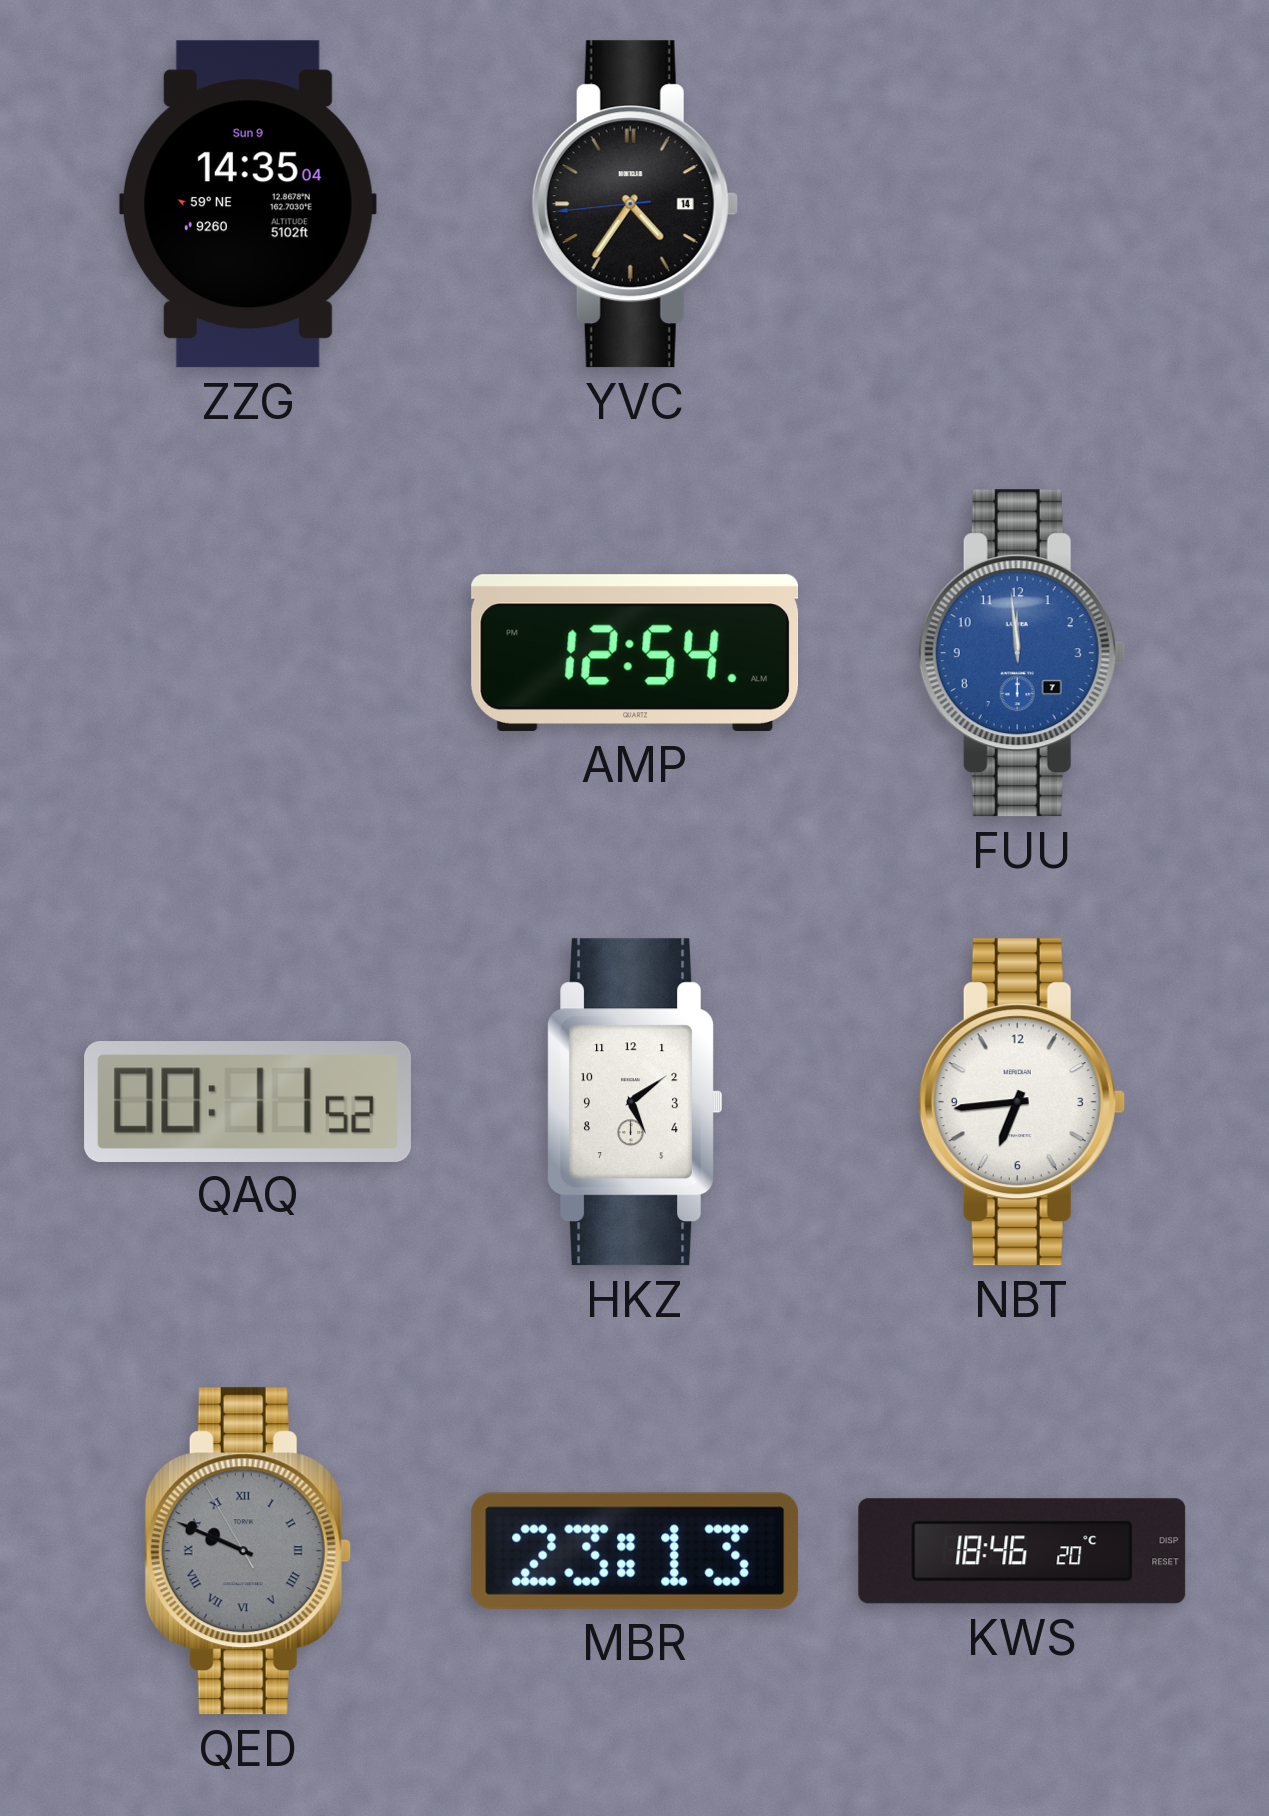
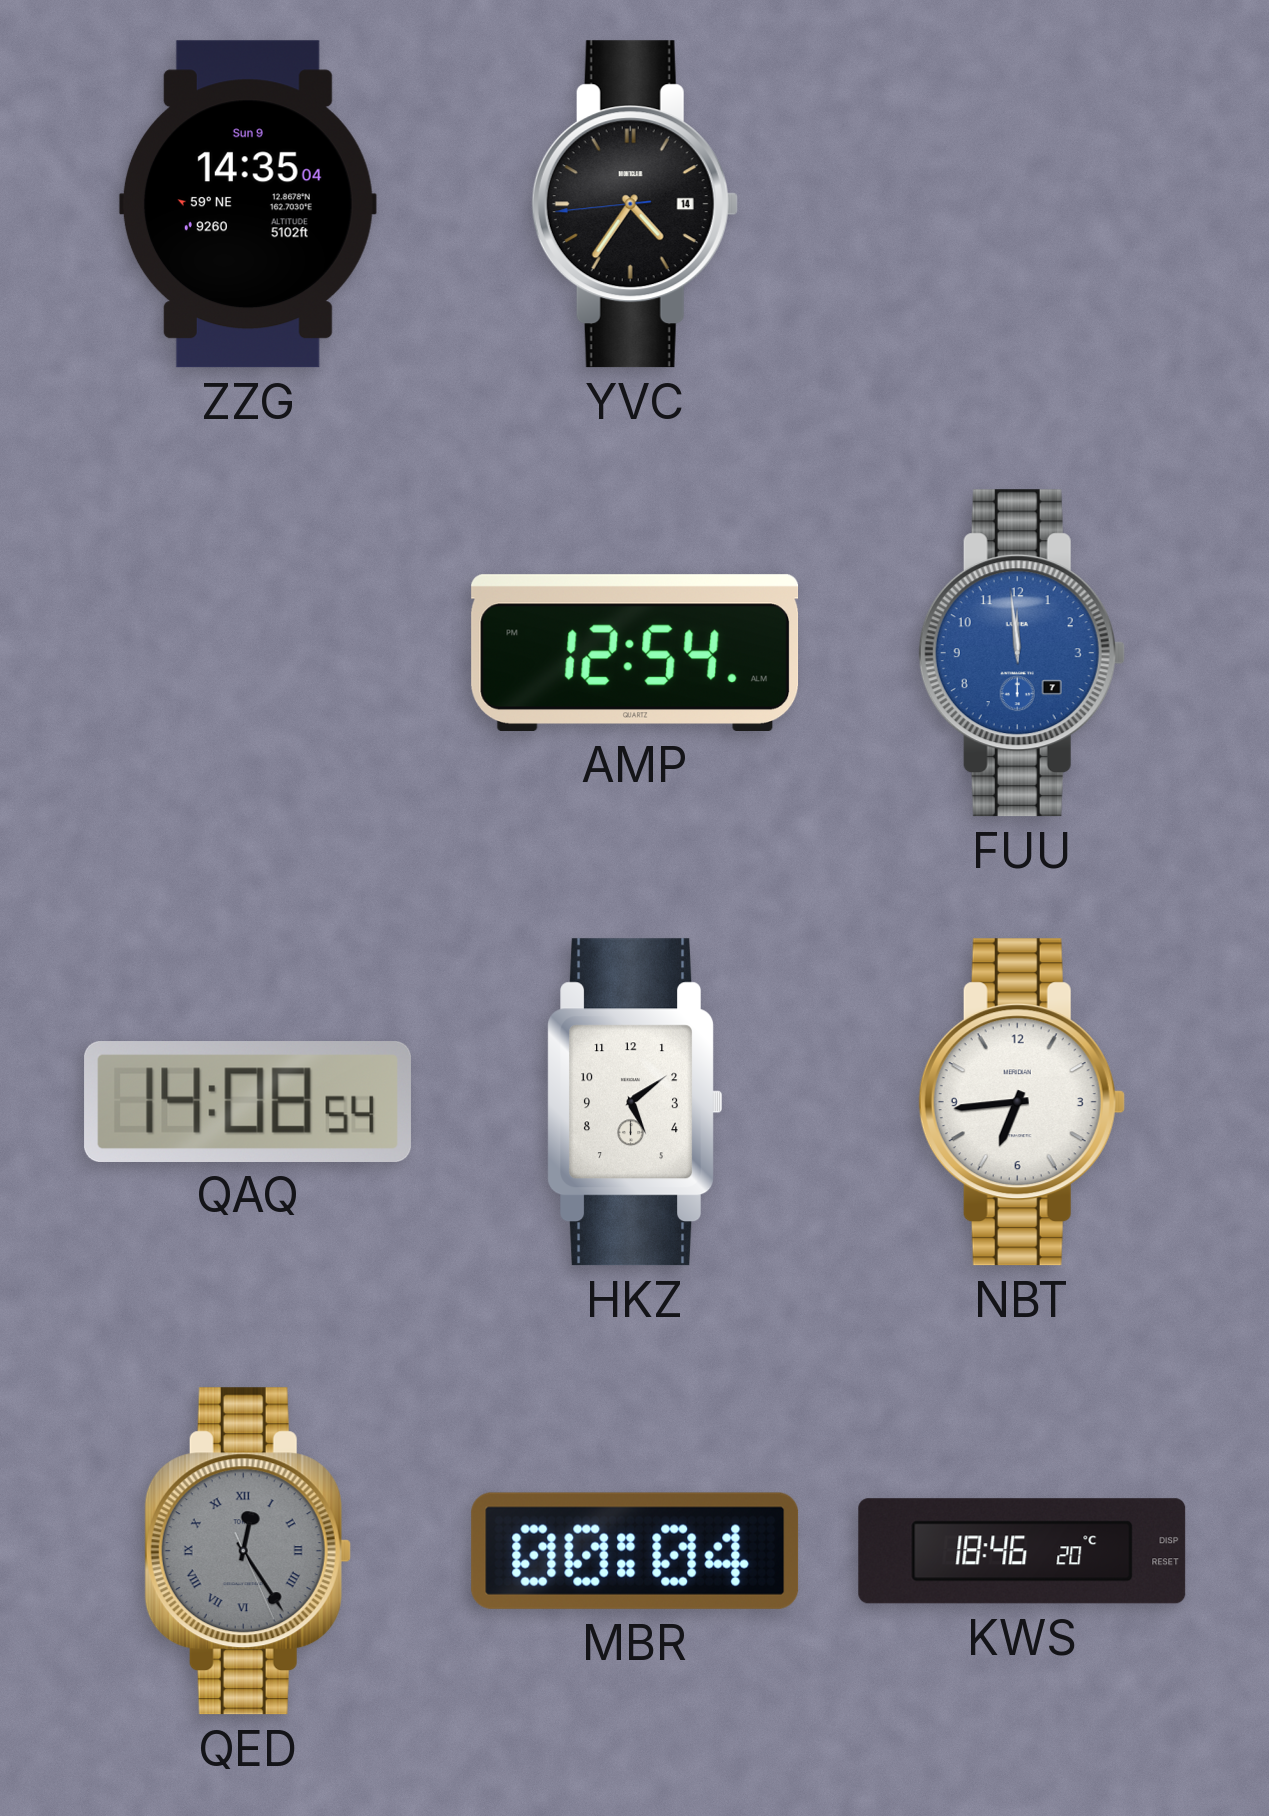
QAQ: 00:11 -> 14:08 (248, 1101)
QED: 9:48 -> 12:24 (248, 1551)
MBR: 23:13 -> 00:04 (635, 1551)
